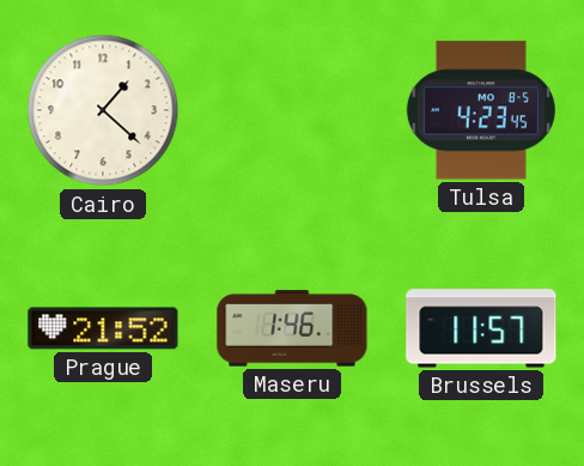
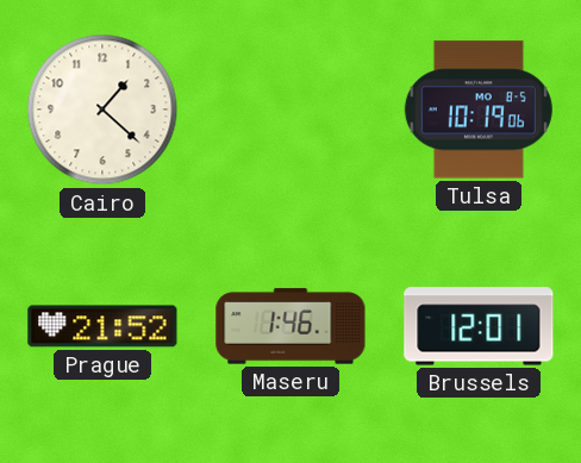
Tulsa: 4:23 -> 10:19 (479, 110)
Brussels: 11:57 -> 12:01 (479, 326)
